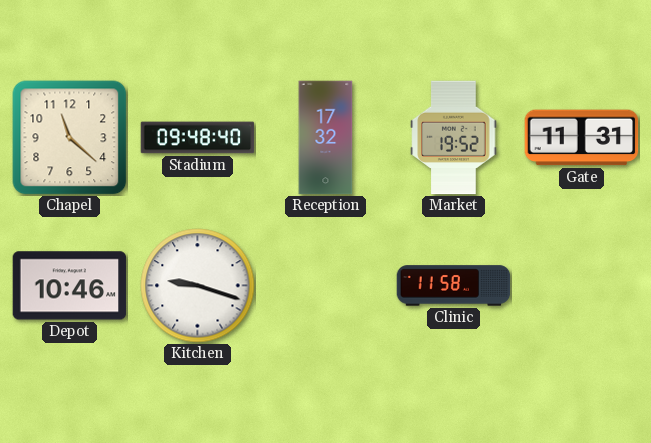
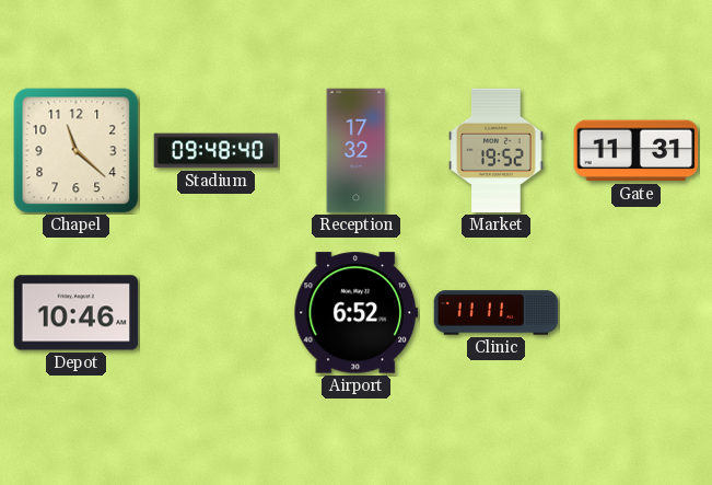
Kitchen: 9:18 -> none (198, 286)
Airport: none -> 6:52 (357, 313)
Clinic: 11:58 -> 11:11 (497, 313)
